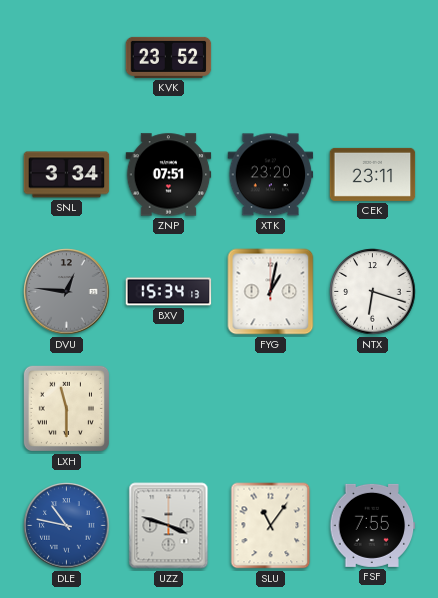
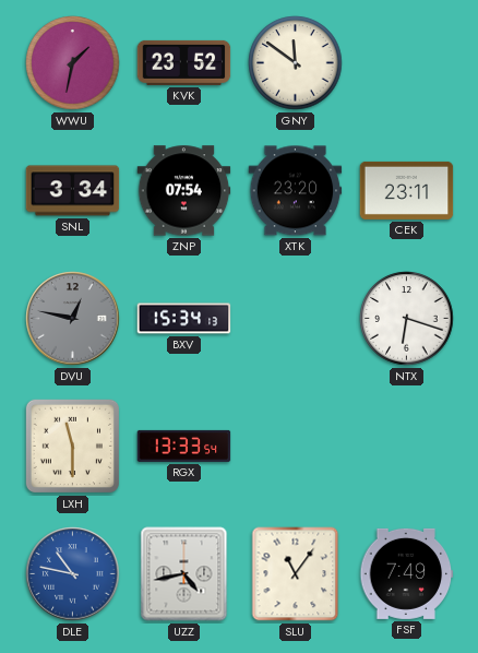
WWU: none -> 1:32 (73, 63)
GNY: none -> 11:51 (296, 63)
ZNP: 07:51 -> 07:54 (184, 191)
DVU: 12:46 -> 12:47 (73, 319)
FYG: 1:02 -> none (271, 292)
RGX: none -> 13:33 (184, 446)
UZZ: 3:48 -> 4:43 (184, 574)
FSF: 7:55 -> 7:49 (407, 573)
